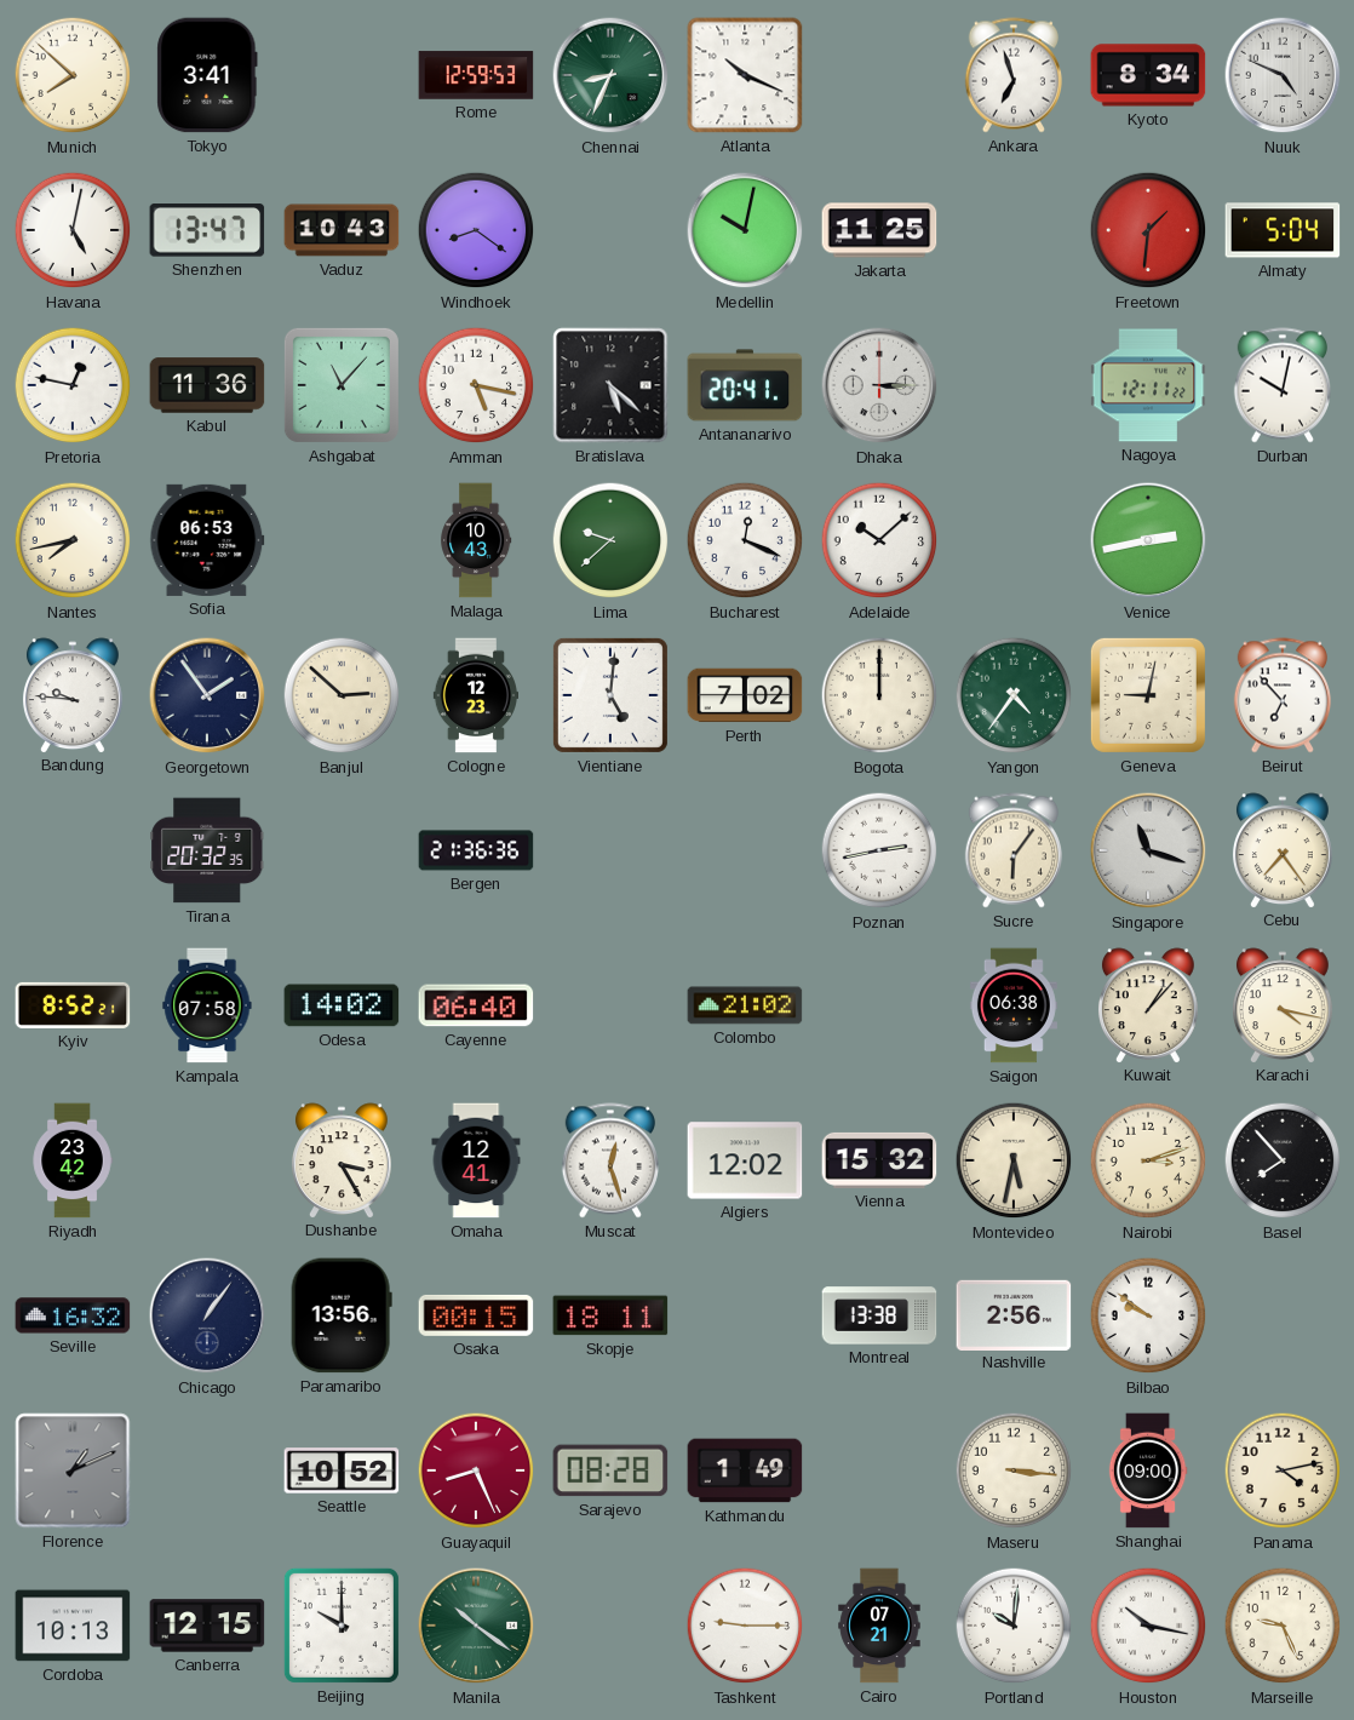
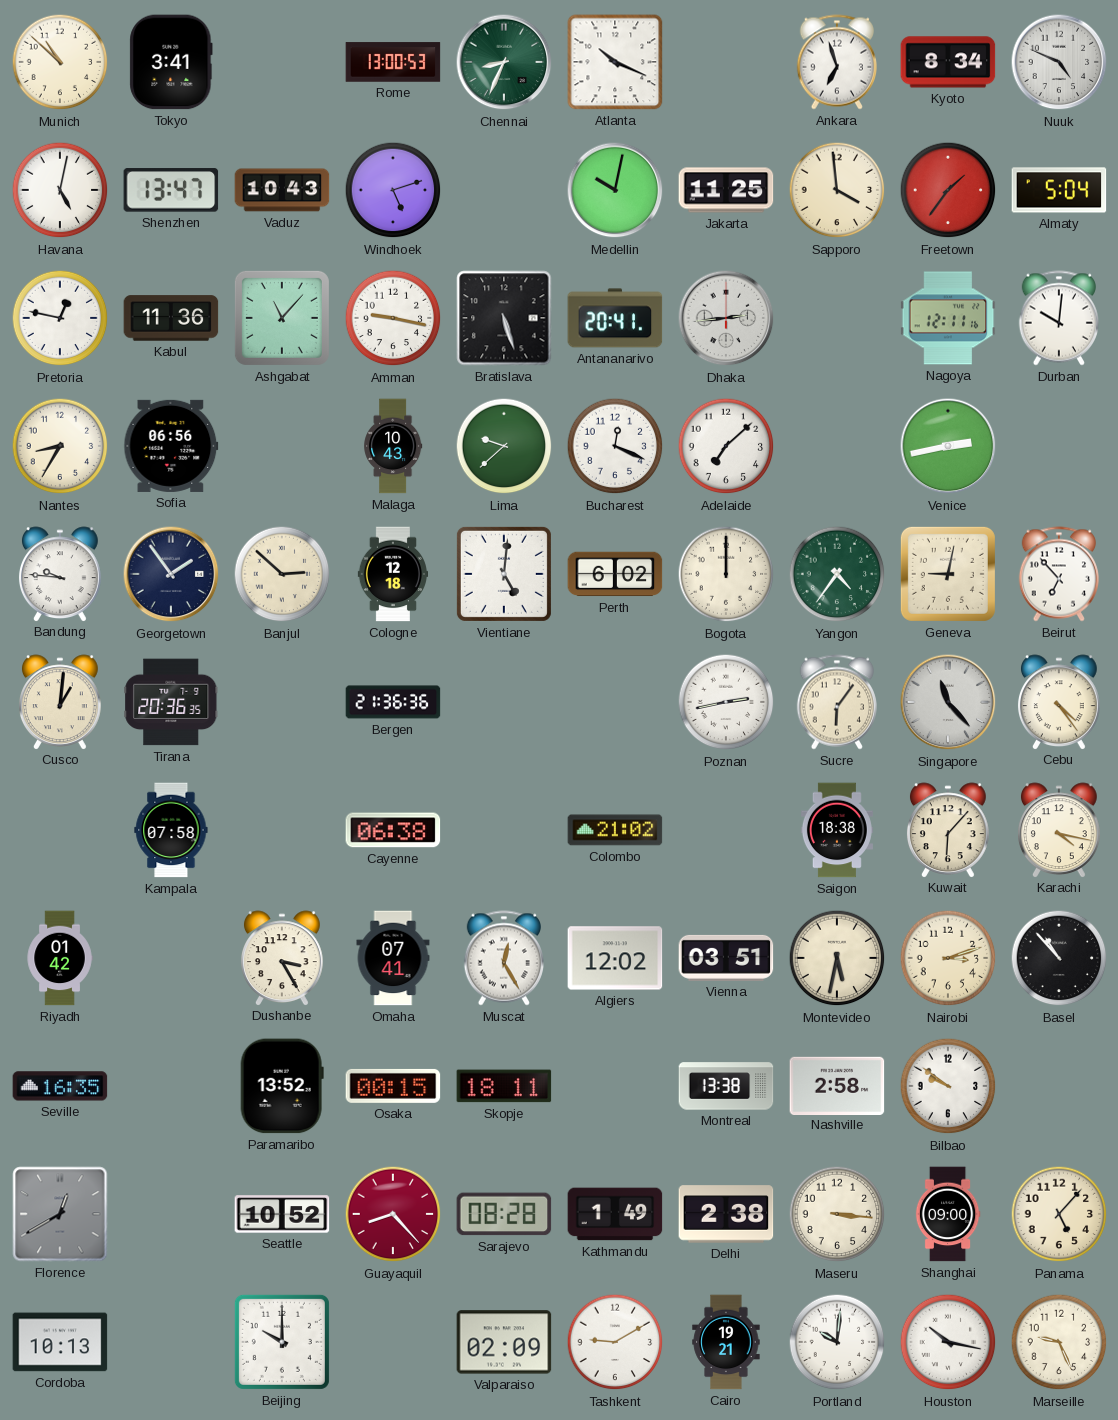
Munich: 7:52 -> 10:52 (60, 62)
Rome: 12:59 -> 13:00 (393, 62)
Windhoek: 8:21 -> 5:12 (393, 190)
Sapporo: none -> 3:59 (837, 190)
Freetown: 1:31 -> 1:36 (948, 190)
Amman: 5:17 -> 9:17 (393, 318)
Bratislava: 5:22 -> 5:27 (504, 318)
Dhaka: 3:15 -> 2:44 (726, 318)
Nagoya: 12:11:22 -> 12:11:16 (948, 318)
Durban: 10:02 -> 10:01 (1058, 318)
Nantes: 7:43 -> 8:35 (60, 446)
Sofia: 06:53 -> 06:56 (171, 446)
Adelaide: 10:08 -> 7:08 (726, 446)
Cologne: 12:23 -> 12:18 (392, 574)
Perth: 7:02 -> 6:02 (615, 574)
Cusco: none -> 1:01 (60, 702)
Tirana: 20:32 -> 20:36 (171, 702)
Singapore: 11:18 -> 11:23 (948, 702)
Cebu: 7:24 -> 4:24 (1059, 702)
Kyiv: 8:52 -> none (73, 1005)
Odesa: 14:02 -> none (342, 1005)
Cayenne: 06:40 -> 06:38 (393, 830)
Saigon: 06:38 -> 18:38 (837, 830)
Kuwait: 1:07 -> 6:07 (948, 830)
Riyadh: 23:42 -> 01:42 (60, 958)
Omaha: 12:41 -> 07:41 (393, 958)
Muscat: 12:27 -> 12:25 (503, 958)
Vienna: 15:32 -> 03:51 (726, 958)
Basel: 7:53 -> 10:53 (1059, 958)
Seville: 16:32 -> 16:35 (60, 1086)
Chicago: 1:06 -> none (207, 1315)
Paramaribo: 13:56 -> 13:52 (282, 1086)
Nashville: 2:56 -> 2:58 (837, 1085)
Florence: 1:11 -> 12:40 (60, 1214)
Guayaquil: 8:26 -> 8:23 (393, 1214)
Delhi: none -> 2:38 (726, 1214)
Panama: 4:13 -> 5:07 (1059, 1214)
Canberra: 12:15 -> none (207, 1626)
Manila: 10:21 -> none (476, 1626)
Valparaiso: none -> 02:09 (504, 1342)
Tashkent: 9:15 -> 9:10 (615, 1342)
Cairo: 07:21 -> 19:21 (726, 1342)
